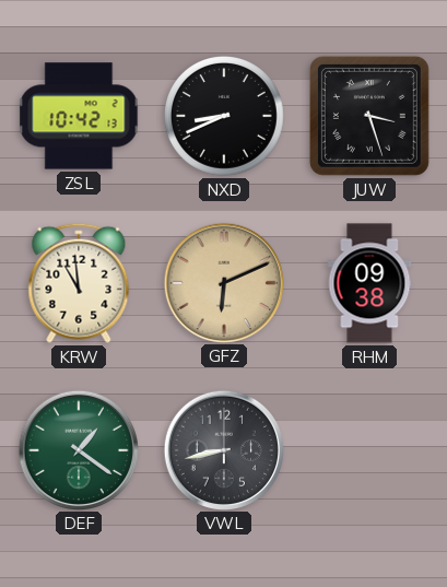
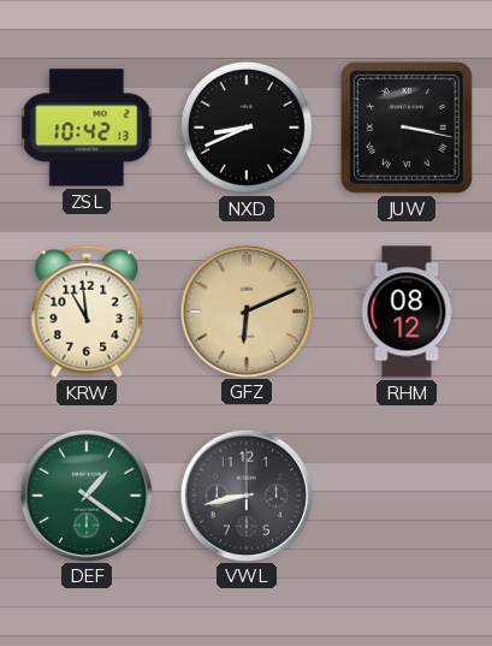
JUW: 3:27 -> 3:17 (407, 128)
RHM: 09:38 -> 08:12 (407, 312)
